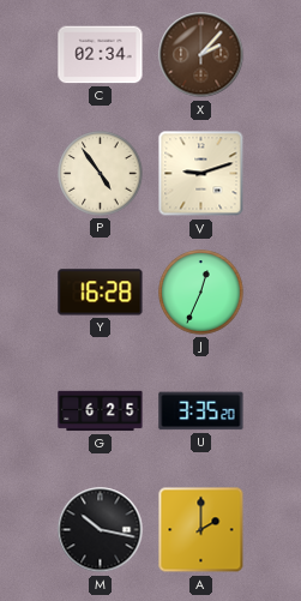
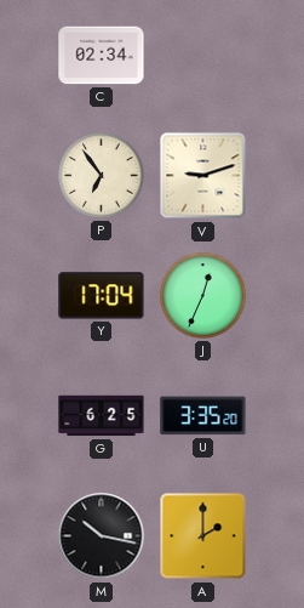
X: 2:07 -> none (201, 55)
P: 4:54 -> 6:54 (102, 176)
Y: 16:28 -> 17:04 (102, 296)
